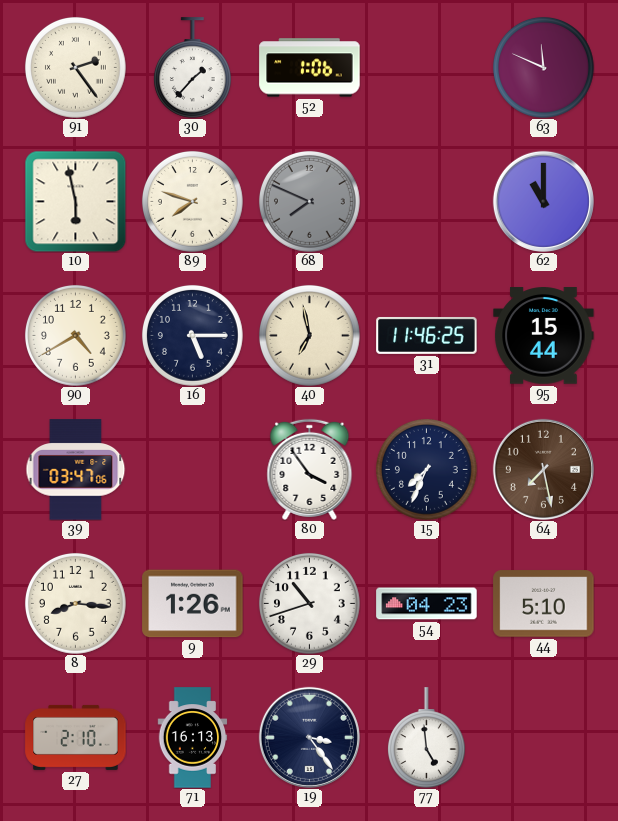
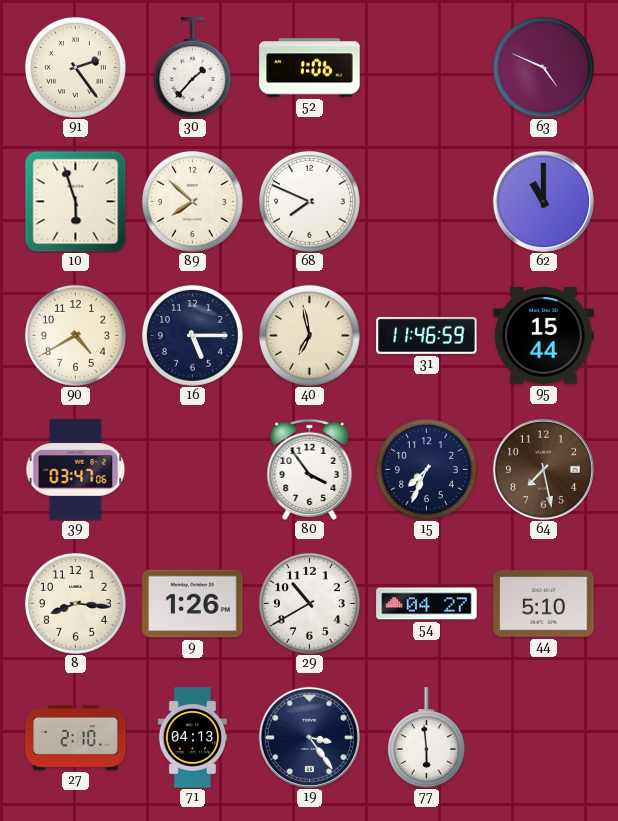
63: 11:49 -> 4:49 (543, 67)
10: 5:58 -> 5:57 (75, 201)
89: 7:48 -> 7:52 (192, 201)
68 dial: grey -> white (309, 201)
31: 11:46:25 -> 11:46:59 (427, 335)
29: 10:42 -> 10:40 (309, 603)
54: 04:23 -> 04:27 (427, 604)
71: 16:13 -> 04:13 (193, 738)
77: 4:59 -> 5:59 (426, 738)
